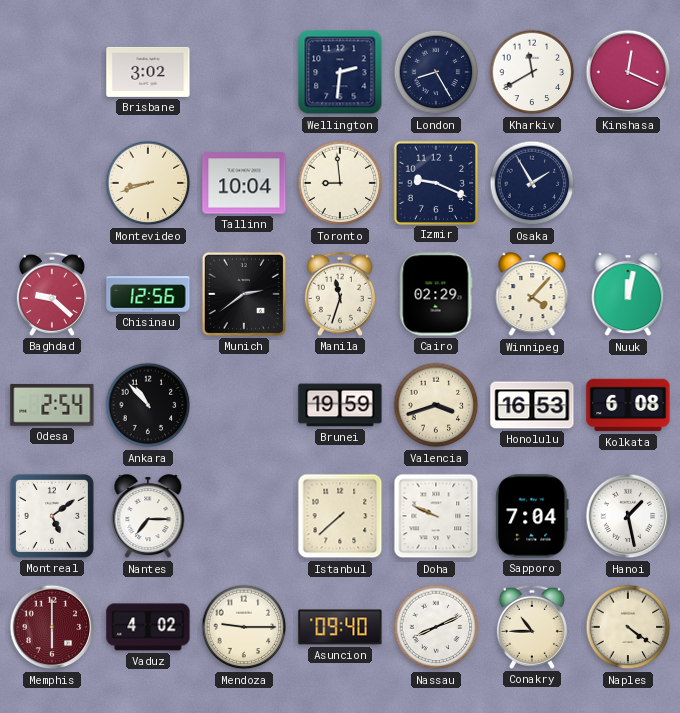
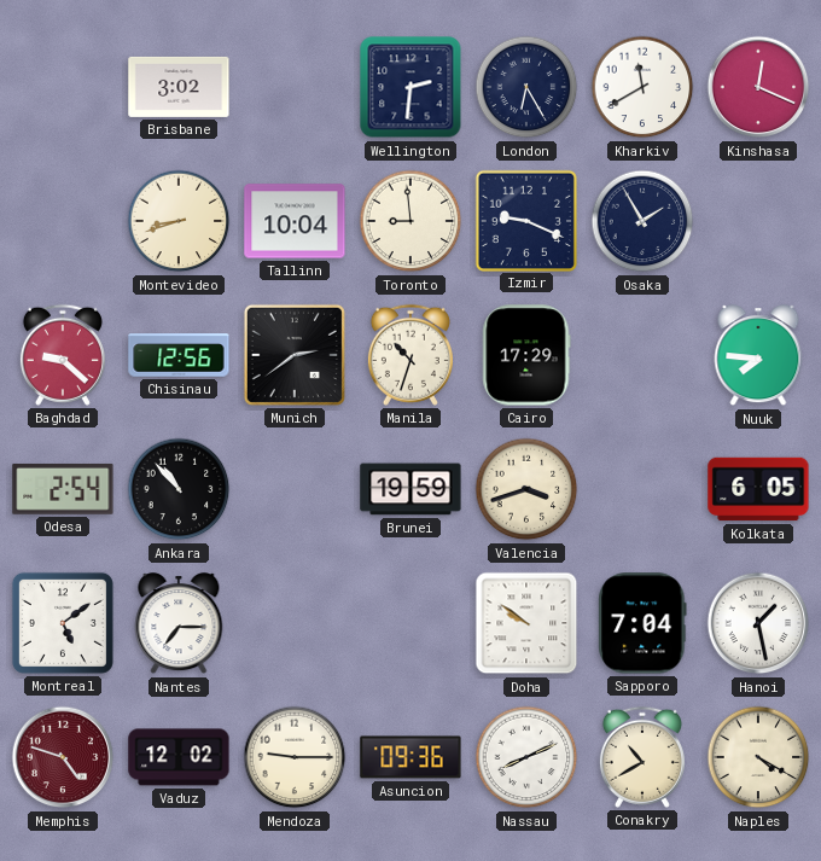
London: 8:25 -> 6:25 (526, 87)
Manila: 11:33 -> 10:33 (410, 355)
Cairo: 02:29 -> 17:29 (526, 355)
Winnipeg: 4:07 -> none (532, 295)
Nuuk: 12:02 -> 7:46 (758, 356)
Honolulu: 16:53 -> none (532, 405)
Kolkata: 6:08 -> 6:05 (758, 489)
Istanbul: 7:38 -> none (340, 516)
Doha: 9:49 -> 9:51 (526, 623)
Memphis: 6:00 -> 4:48 (63, 757)
Vaduz: 4:02 -> 12:02 (179, 757)
Asuncion: 09:40 -> 09:36 (410, 757)
Conakry: 10:45 -> 10:40 (642, 757)
Naples: 4:21 -> 4:20 (758, 757)
